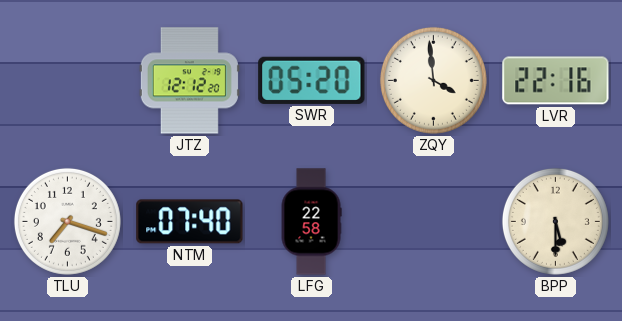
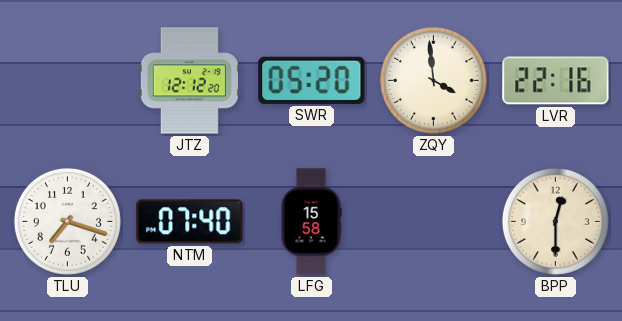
LFG: 22:58 -> 15:58 (311, 222)
BPP: 5:30 -> 12:30 (555, 221)
